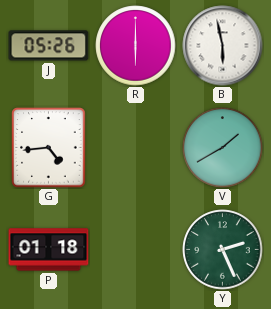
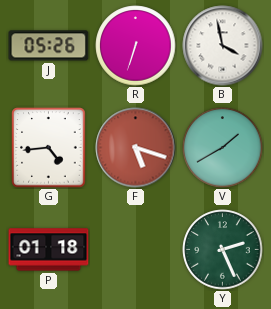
R: 6:00 -> 6:33 (136, 46)
B: 5:58 -> 3:58 (223, 46)
F: none -> 5:18 (136, 148)
